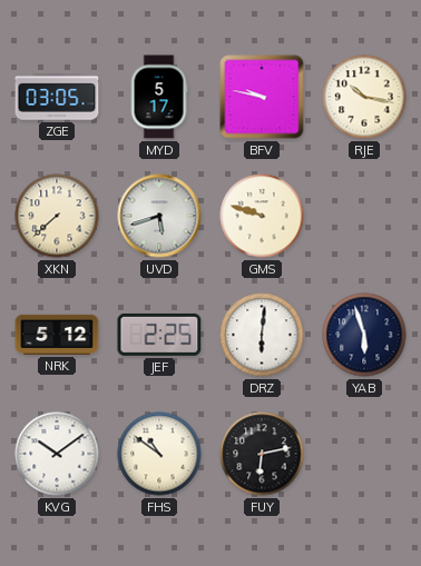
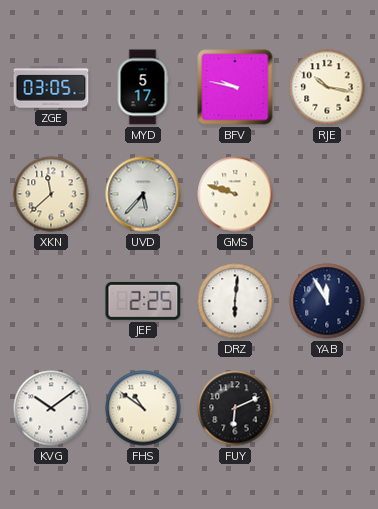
XKN: 7:38 -> 11:38 (51, 194)
UVD: 5:42 -> 5:37 (143, 194)
NRK: 5:12 -> none (57, 335)
YAB: 5:57 -> 11:55 (327, 301)
FUY: 6:13 -> 6:11 (235, 408)
